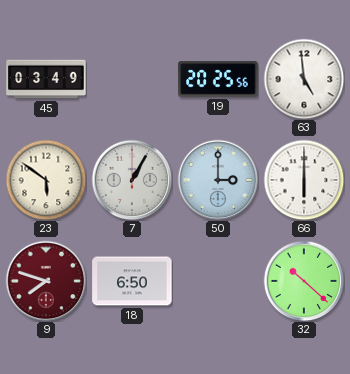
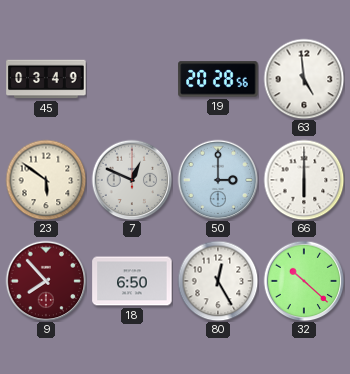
19: 20:25 -> 20:28 (218, 79)
7: 1:05 -> 12:49 (132, 180)
9: 7:48 -> 7:53 (46, 281)
80: none -> 12:25 (218, 281)
